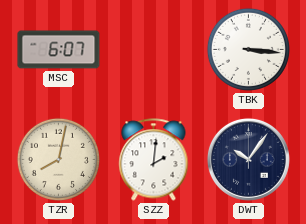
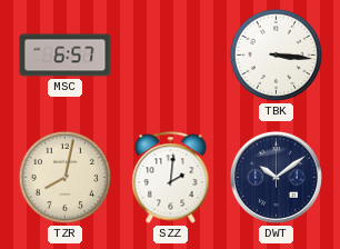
MSC: 6:07 -> 6:57 (66, 56)
DWT: 10:06 -> 10:09 (276, 177)
